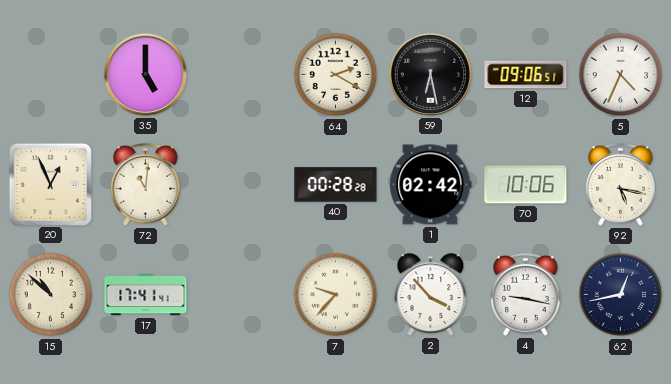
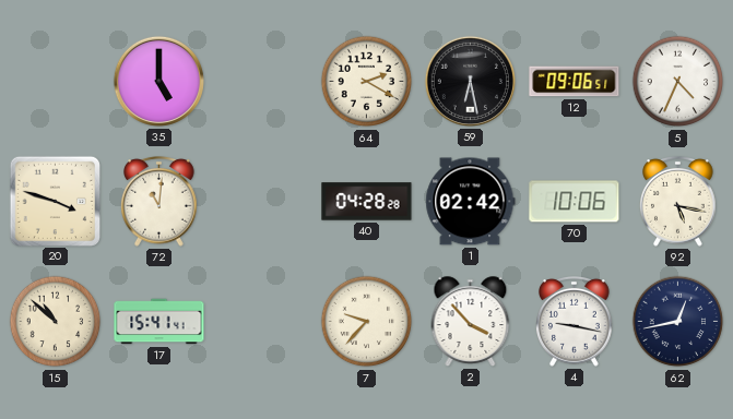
20: 12:56 -> 3:48 (55, 201)
40: 00:28 -> 04:28 (367, 202)
17: 17:41 -> 15:41 (159, 322)
